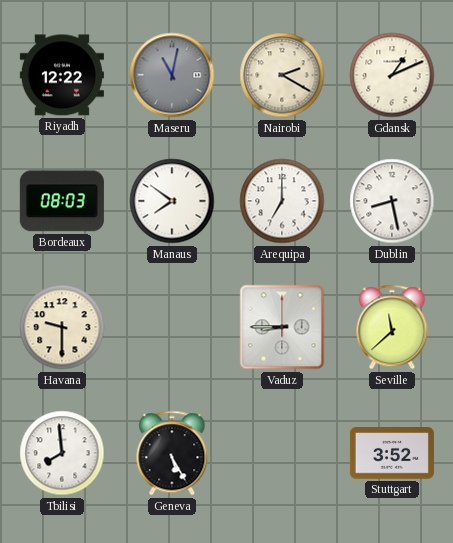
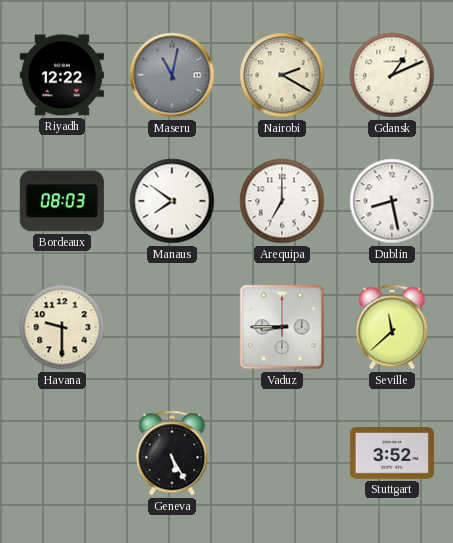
Tbilisi: 7:59 -> none (62, 453)
